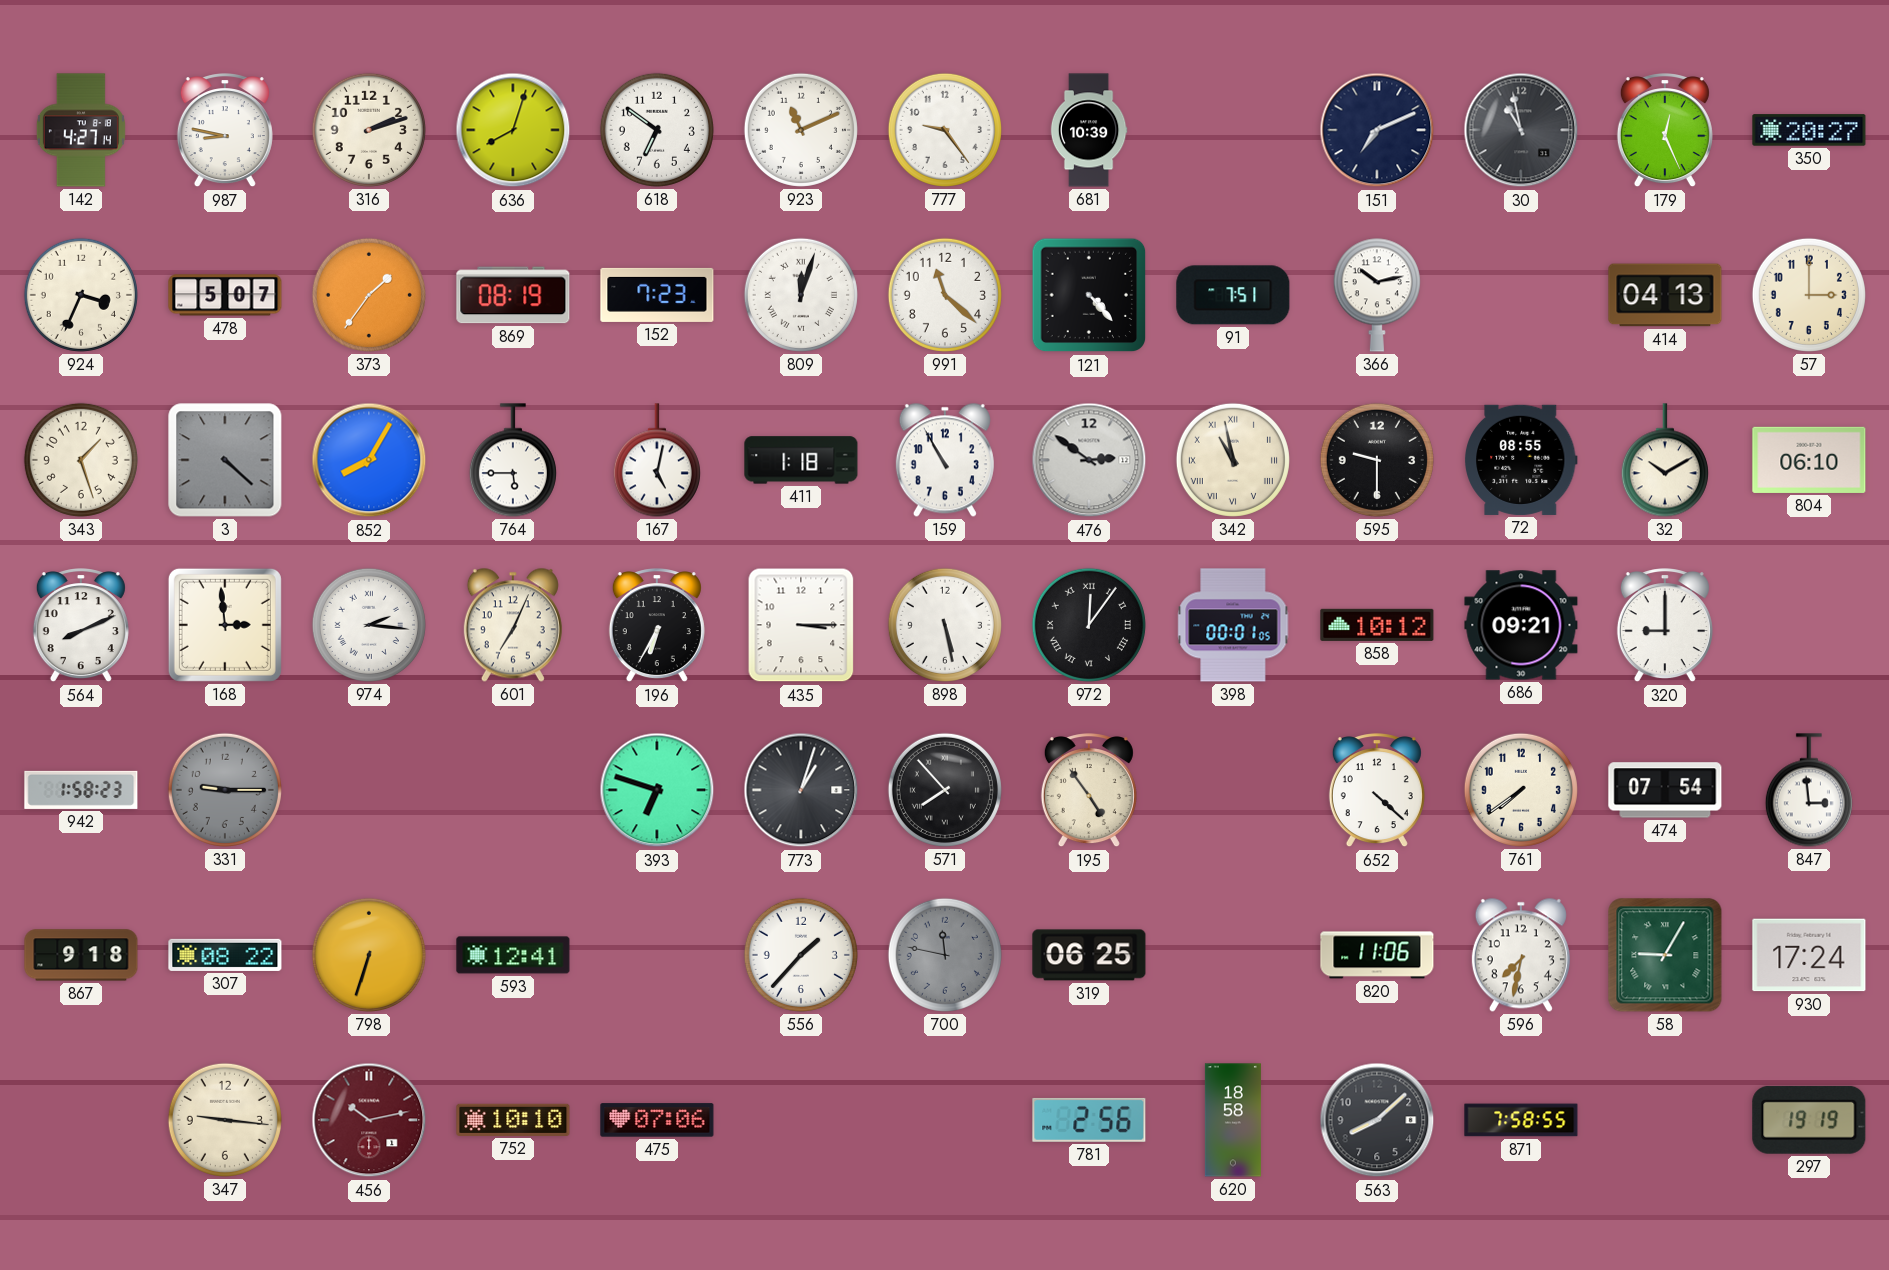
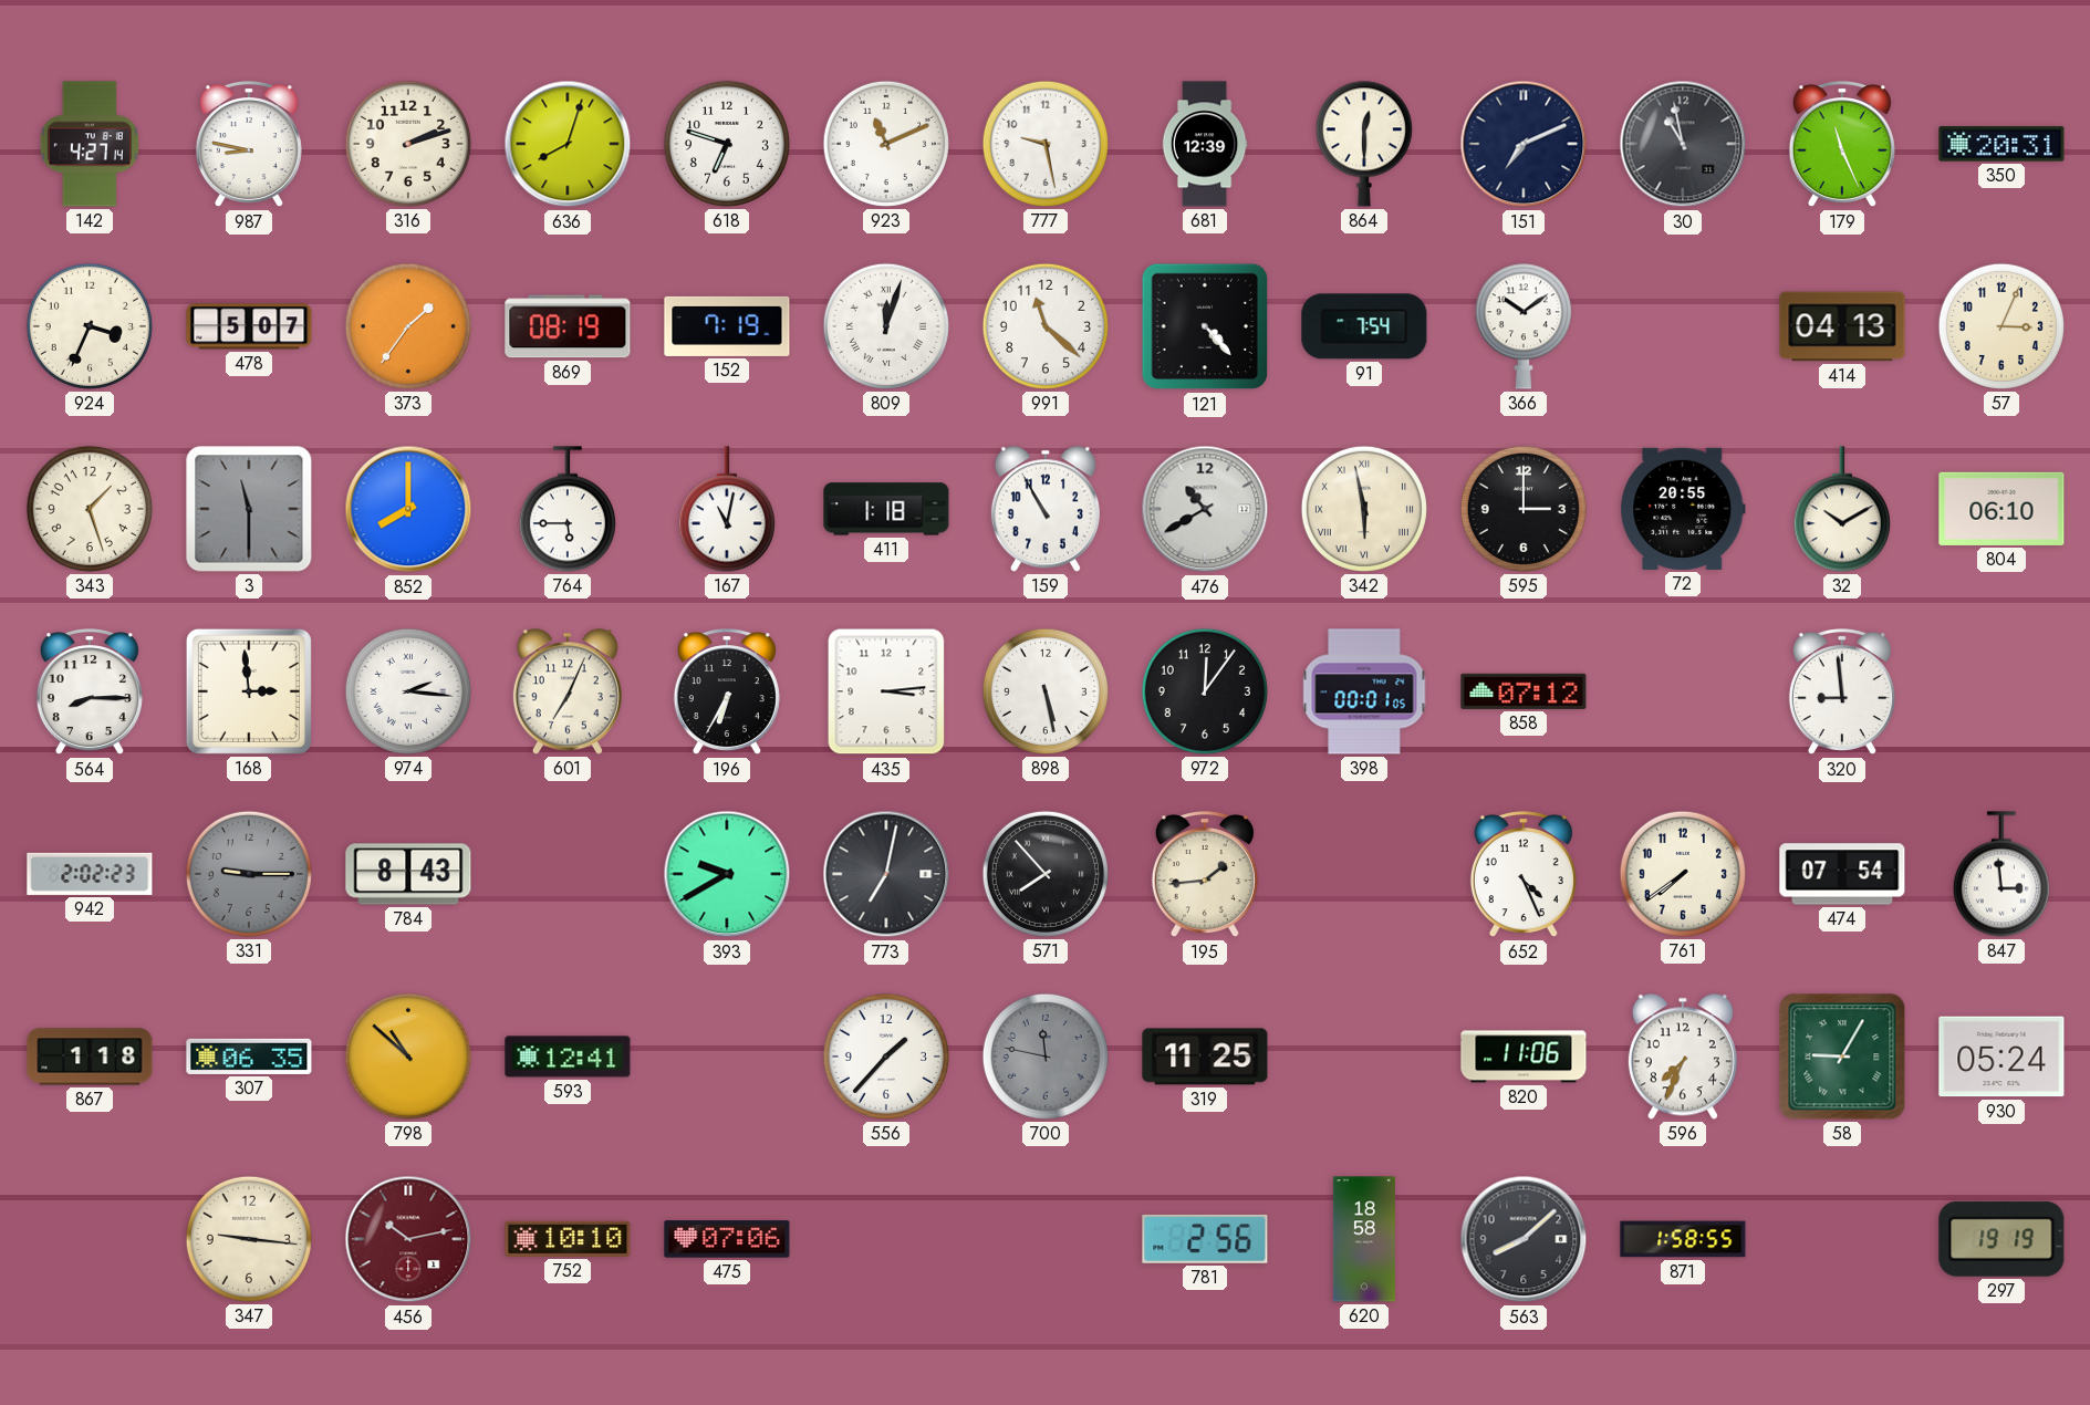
618: 6:51 -> 6:48 (727, 144)
777: 9:24 -> 9:28 (1046, 144)
681: 10:39 -> 12:39 (1205, 144)
864: none -> 12:30 (1364, 144)
179: 12:26 -> 11:26 (1842, 145)
350: 20:27 -> 20:31 (2001, 144)
152: 7:23 -> 7:19 (727, 326)
91: 7:51 -> 7:54 (1364, 326)
366: 10:13 -> 10:09 (1524, 326)
57: 3:00 -> 3:04 (2001, 326)
3: 4:22 -> 11:30 (249, 509)
852: 8:05 -> 8:00 (408, 509)
167: 5:02 -> 11:02 (727, 509)
476: 2:51 -> 10:40 (1205, 509)
342: 10:58 -> 5:58 (1364, 509)
595: 9:30 -> 3:00 (1524, 509)
72: 08:55 -> 20:55 (1683, 509)
564: 8:11 -> 8:15 (90, 693)
435: 3:15 -> 3:14 (886, 691)
972 numerals: Roman -> Arabic (1205, 691)
858: 10:12 -> 07:12 (1524, 691)
686: 09:21 -> none (1521, 625)
320: 9:00 -> 8:59 (1842, 693)
942: 1:58 -> 2:02 (90, 874)
784: none -> 8:43 (408, 874)
393: 6:48 -> 9:40 (727, 874)
773: 1:03 -> 7:02 (886, 874)
195: 4:54 -> 1:44 (1205, 875)
652: 4:22 -> 4:26 (1524, 875)
867: 9:18 -> 1:18 (90, 1057)
307: 08:22 -> 06:35 (249, 1057)
798: 6:33 -> 10:52 (408, 1057)
319: 06:25 -> 11:25 (1205, 1057)
596: 7:32 -> 7:34 (1683, 1057)
930: 17:24 -> 05:24 (2001, 1057)
871: 7:58 -> 1:58 (1683, 1239)
